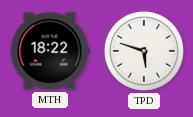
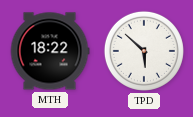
TPD: 5:48 -> 5:52 (144, 51)
